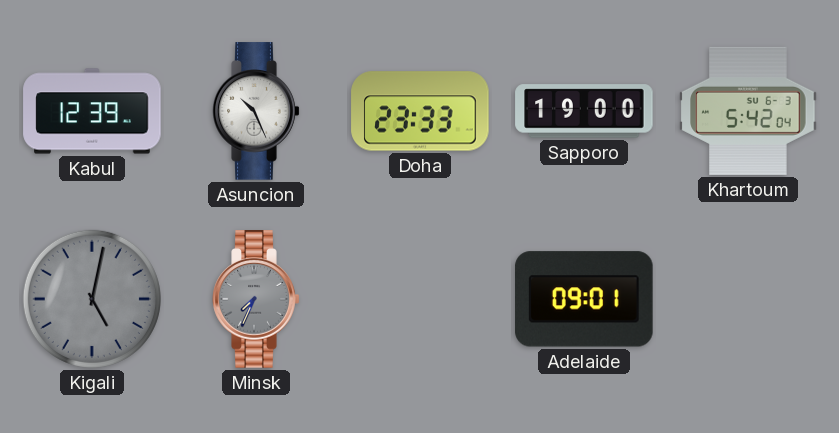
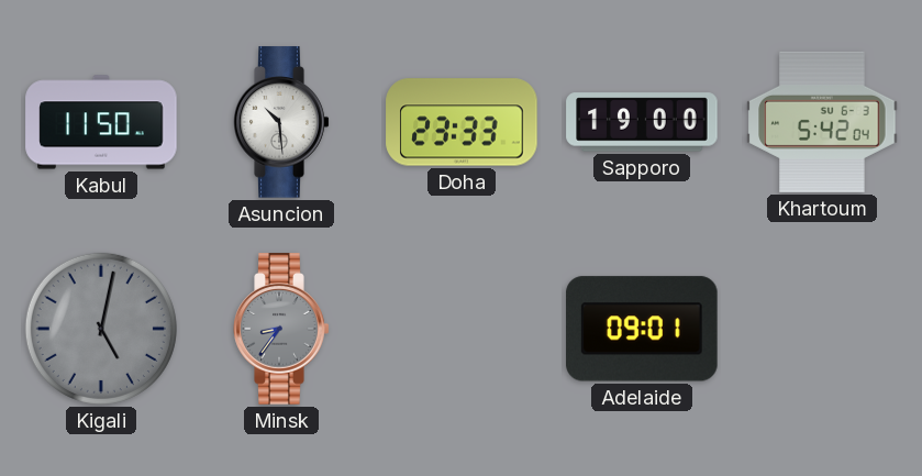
Kabul: 12:39 -> 11:50 (101, 122)
Asuncion: 10:26 -> 10:29 (281, 122)
Minsk: 7:34 -> 8:36 (281, 329)
